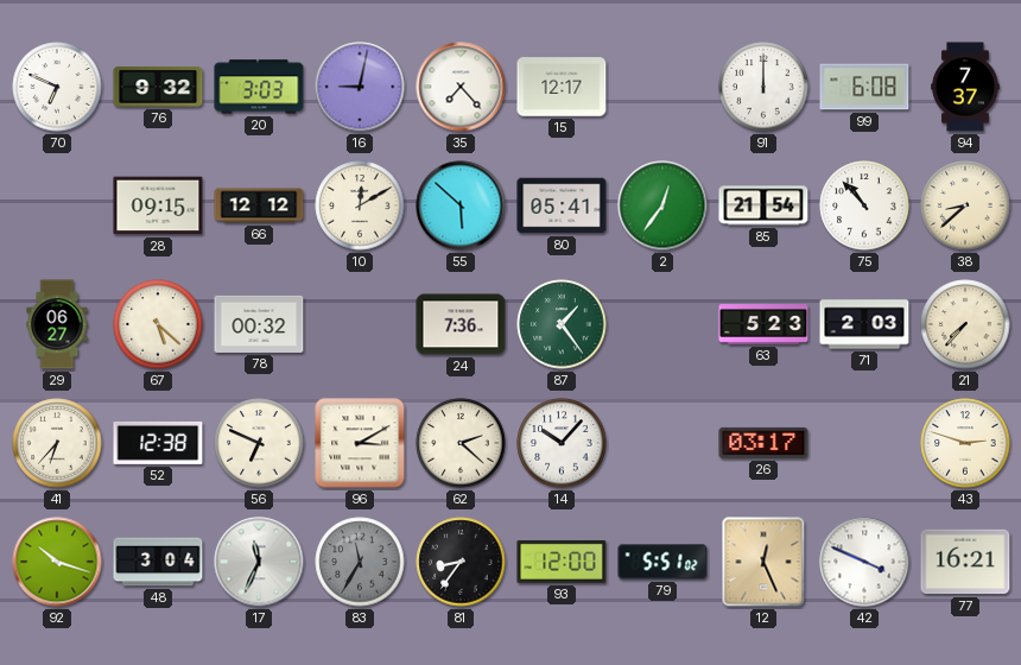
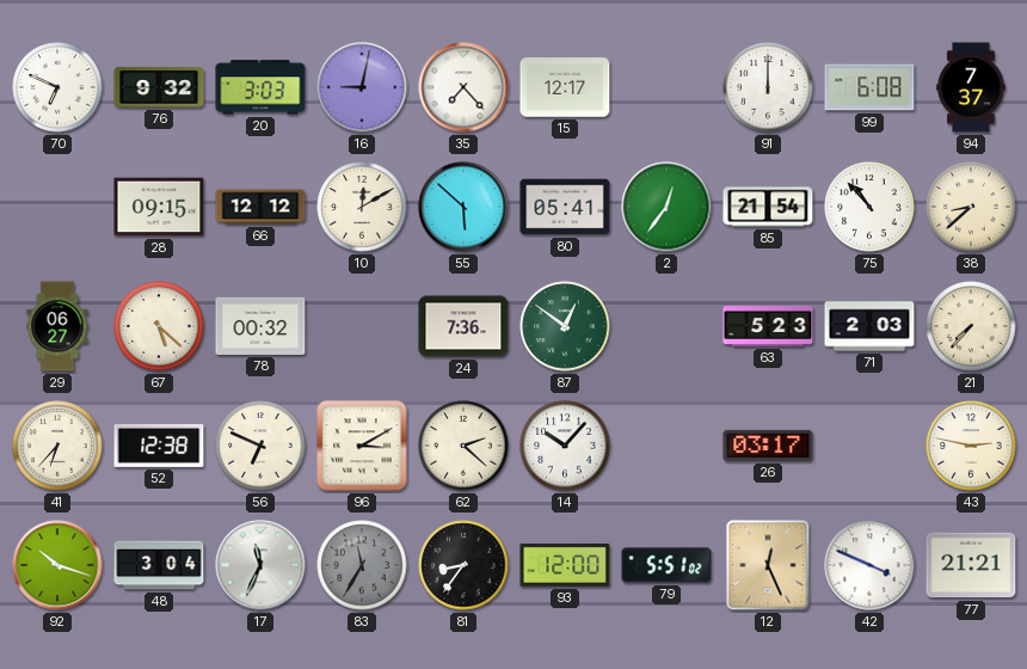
87: 1:24 -> 12:51 (565, 326)
43: 2:48 -> 2:47 (971, 446)
77: 16:21 -> 21:21 (971, 565)
